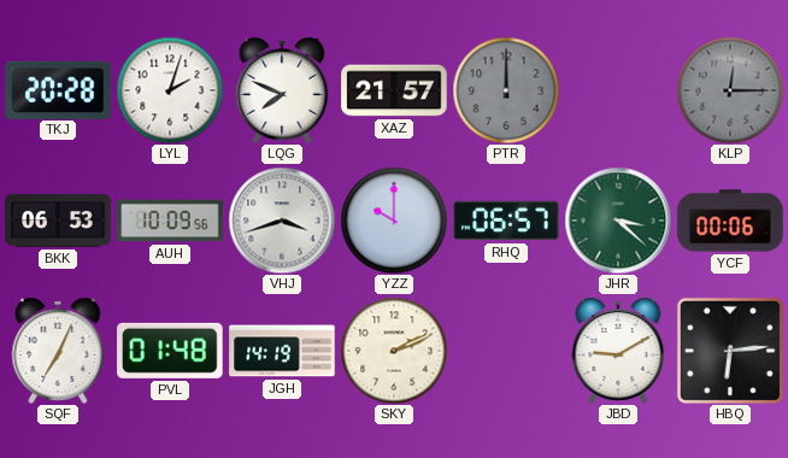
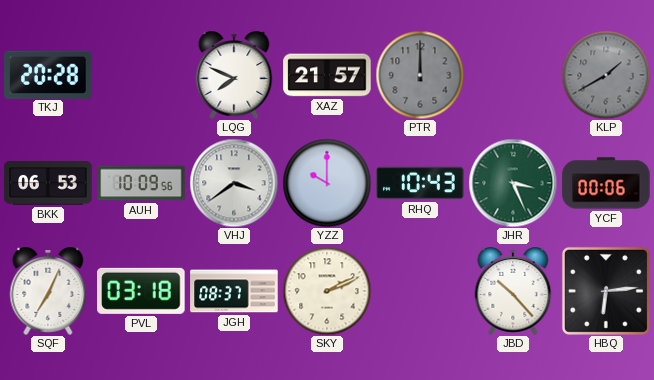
LYL: 2:03 -> none (170, 90)
KLP: 12:15 -> 1:40 (606, 75)
VHJ: 3:42 -> 3:39 (234, 183)
RHQ: 06:57 -> 10:43 (420, 183)
JHR: 3:22 -> 3:26 (513, 183)
PVL: 01:48 -> 03:18 (141, 291)
JGH: 14:19 -> 08:37 (234, 291)
JBD: 9:10 -> 10:23 (513, 292)
